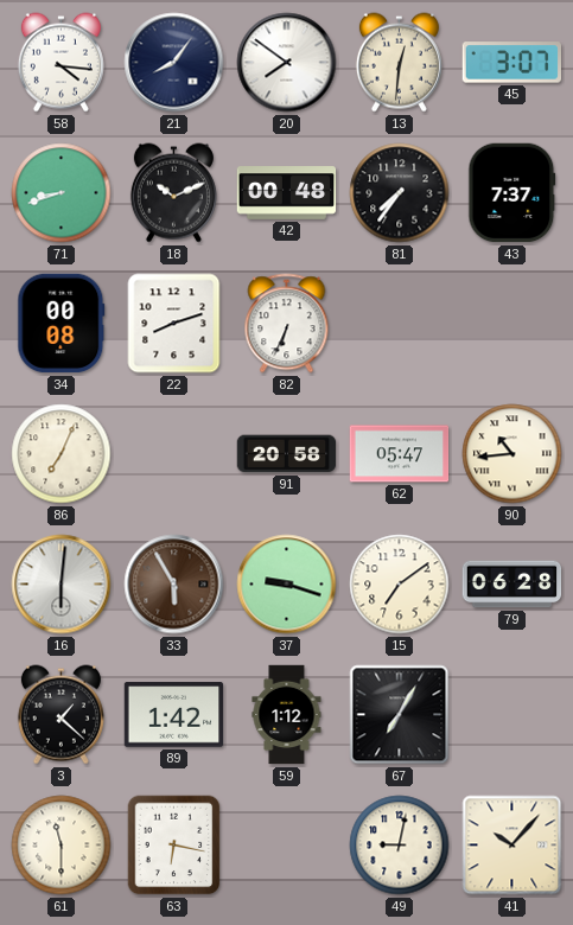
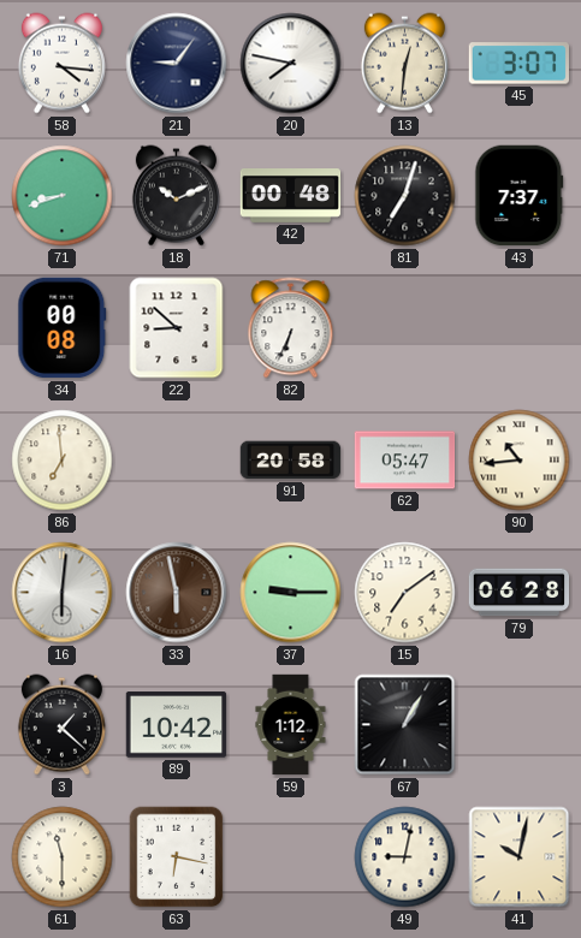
21: 8:06 -> 9:06 (177, 64)
20: 7:51 -> 7:47 (291, 64)
81: 7:36 -> 7:03 (405, 196)
22: 8:12 -> 8:52 (177, 328)
86: 7:04 -> 6:59 (63, 461)
33: 5:55 -> 5:58 (177, 593)
37: 9:18 -> 9:15 (291, 593)
89: 1:42 -> 10:42 (177, 725)
67: 7:05 -> 1:05 (405, 725)
41: 10:07 -> 10:02 (520, 857)
